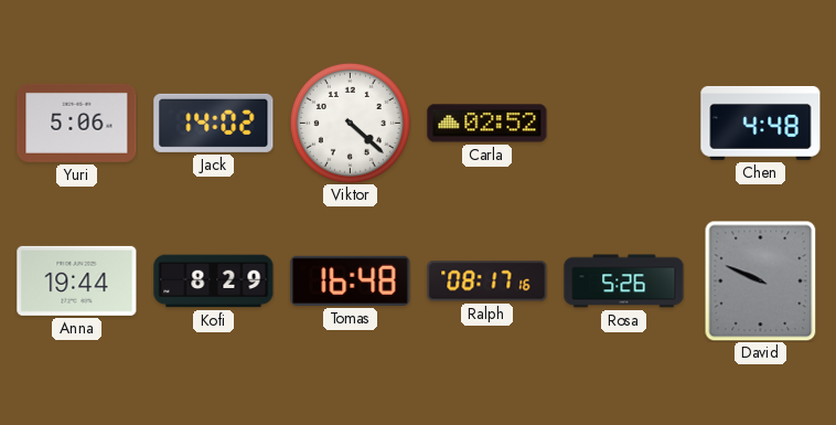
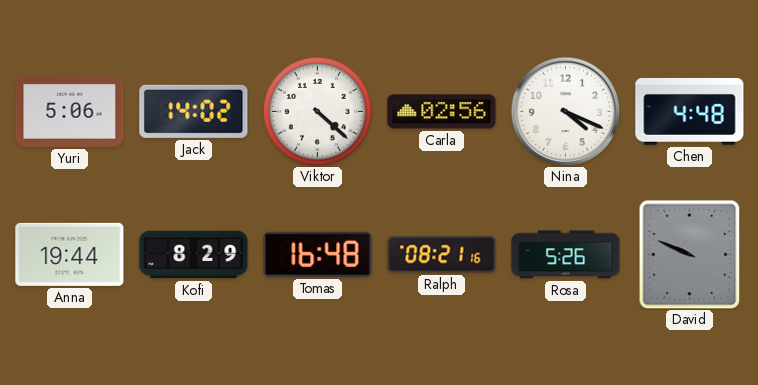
Carla: 02:52 -> 02:56 (442, 112)
Nina: none -> 4:19 (565, 111)
Ralph: 08:17 -> 08:21 (442, 255)
